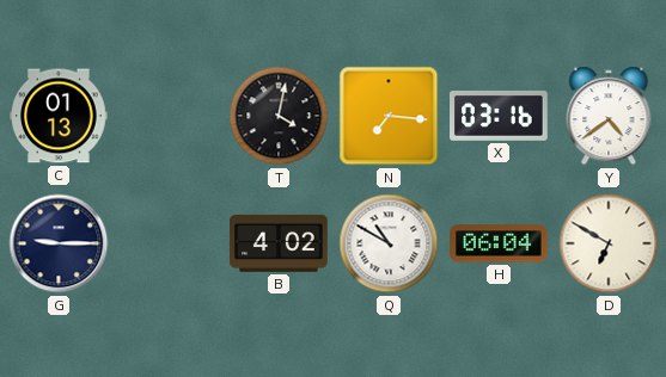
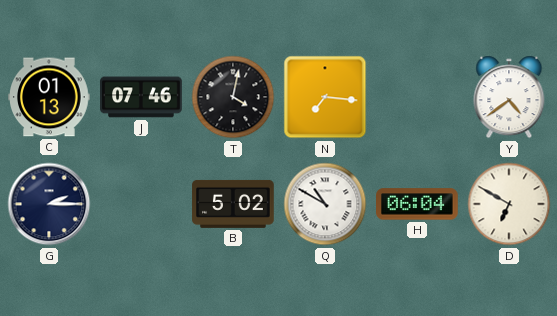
J: none -> 07:46 (141, 97)
X: 03:16 -> none (500, 116)
G: 9:15 -> 2:15 (49, 204)
B: 4:02 -> 5:02 (233, 204)
